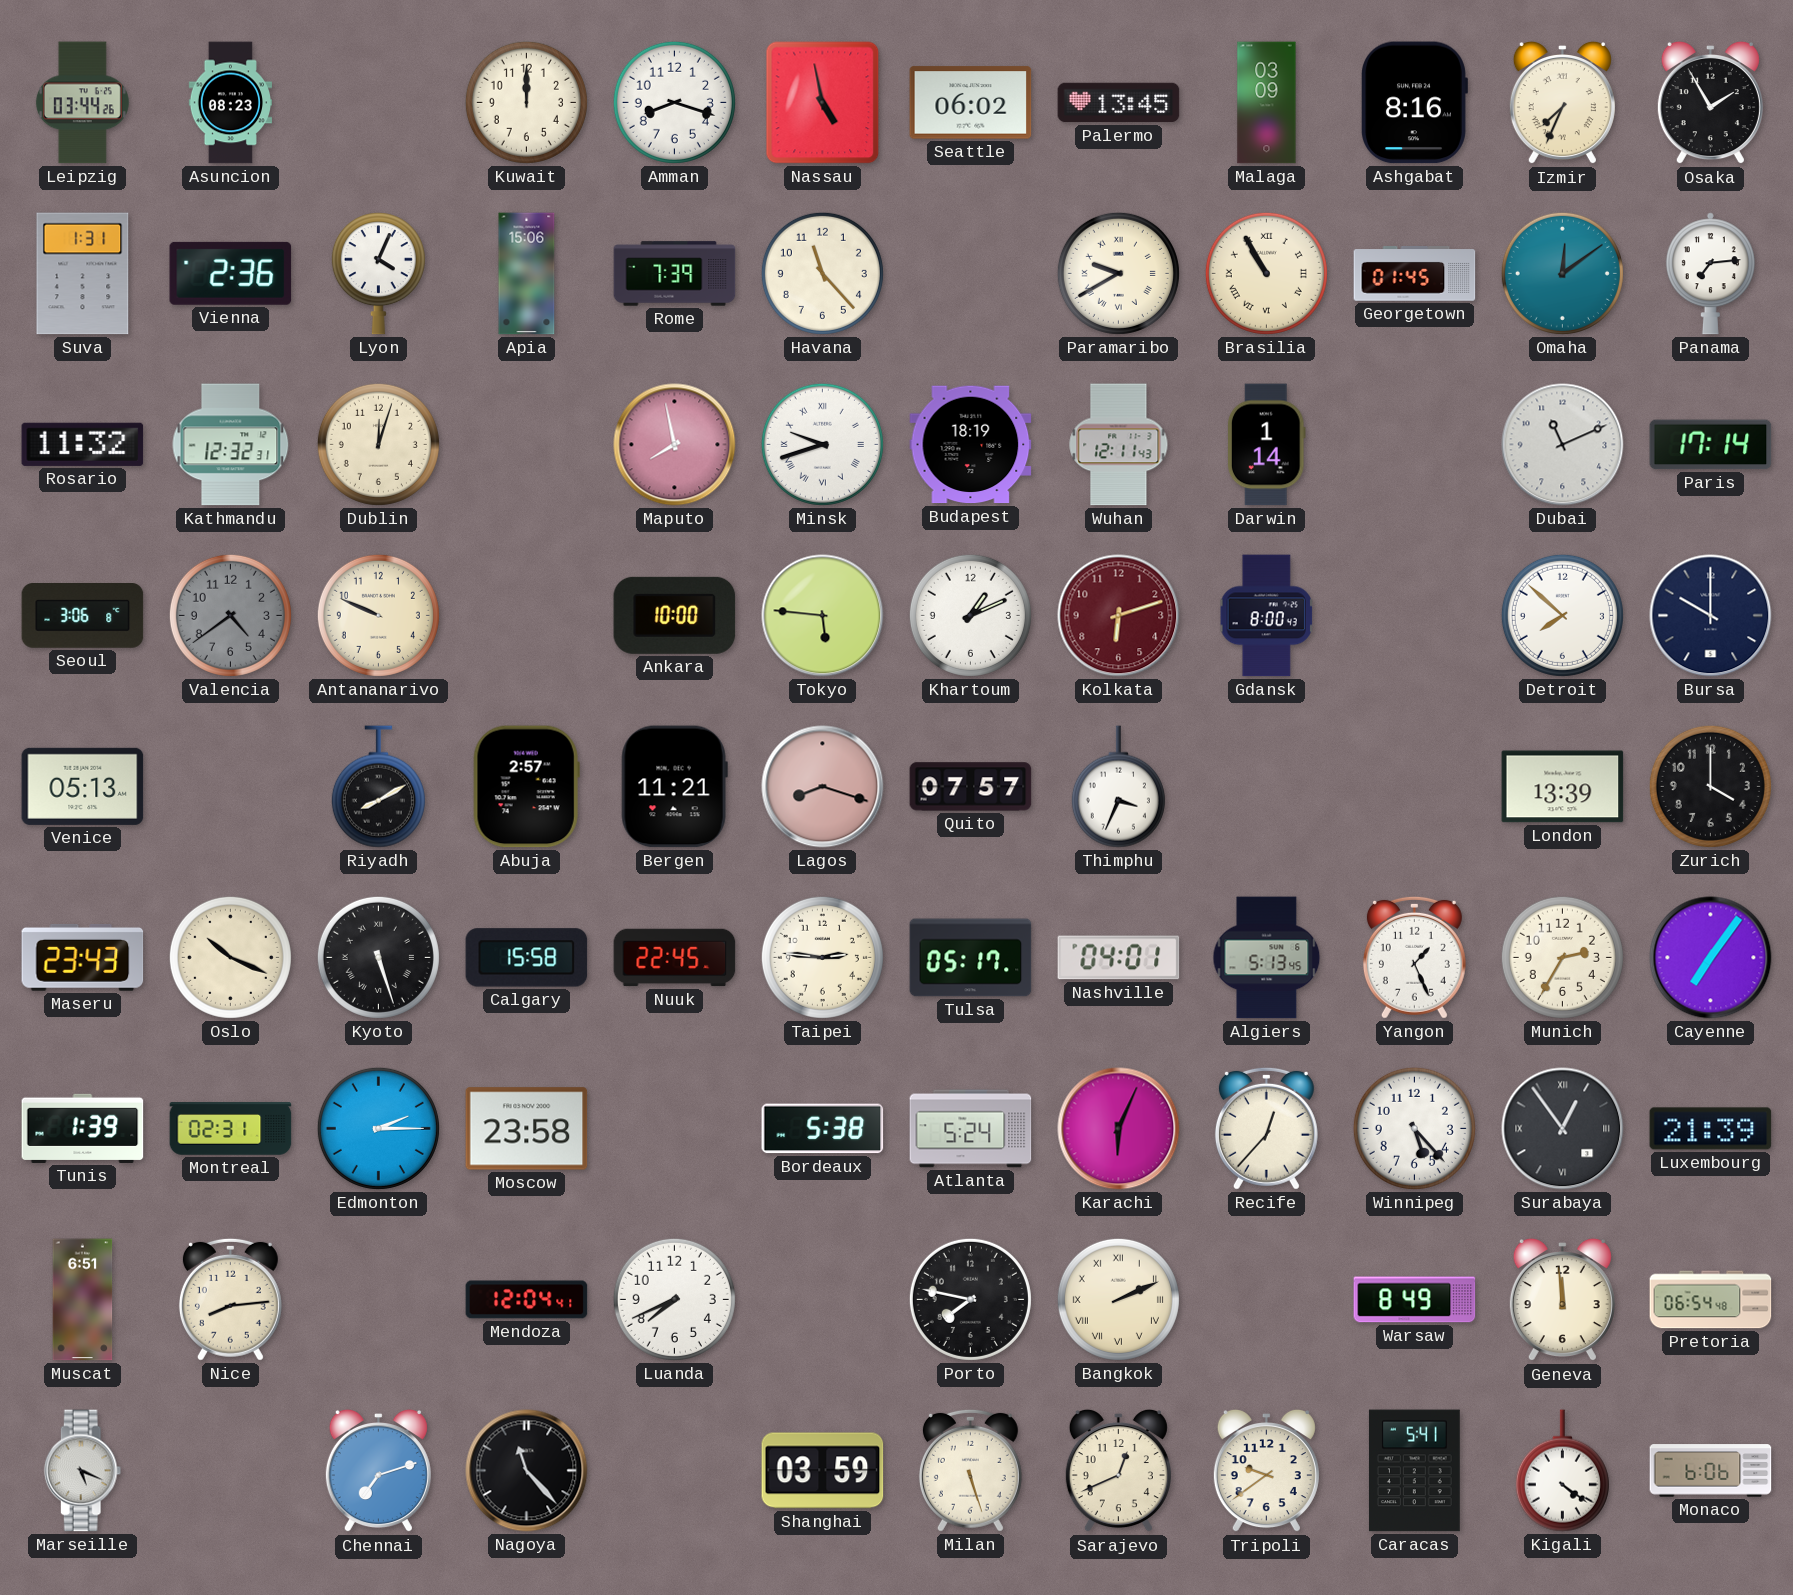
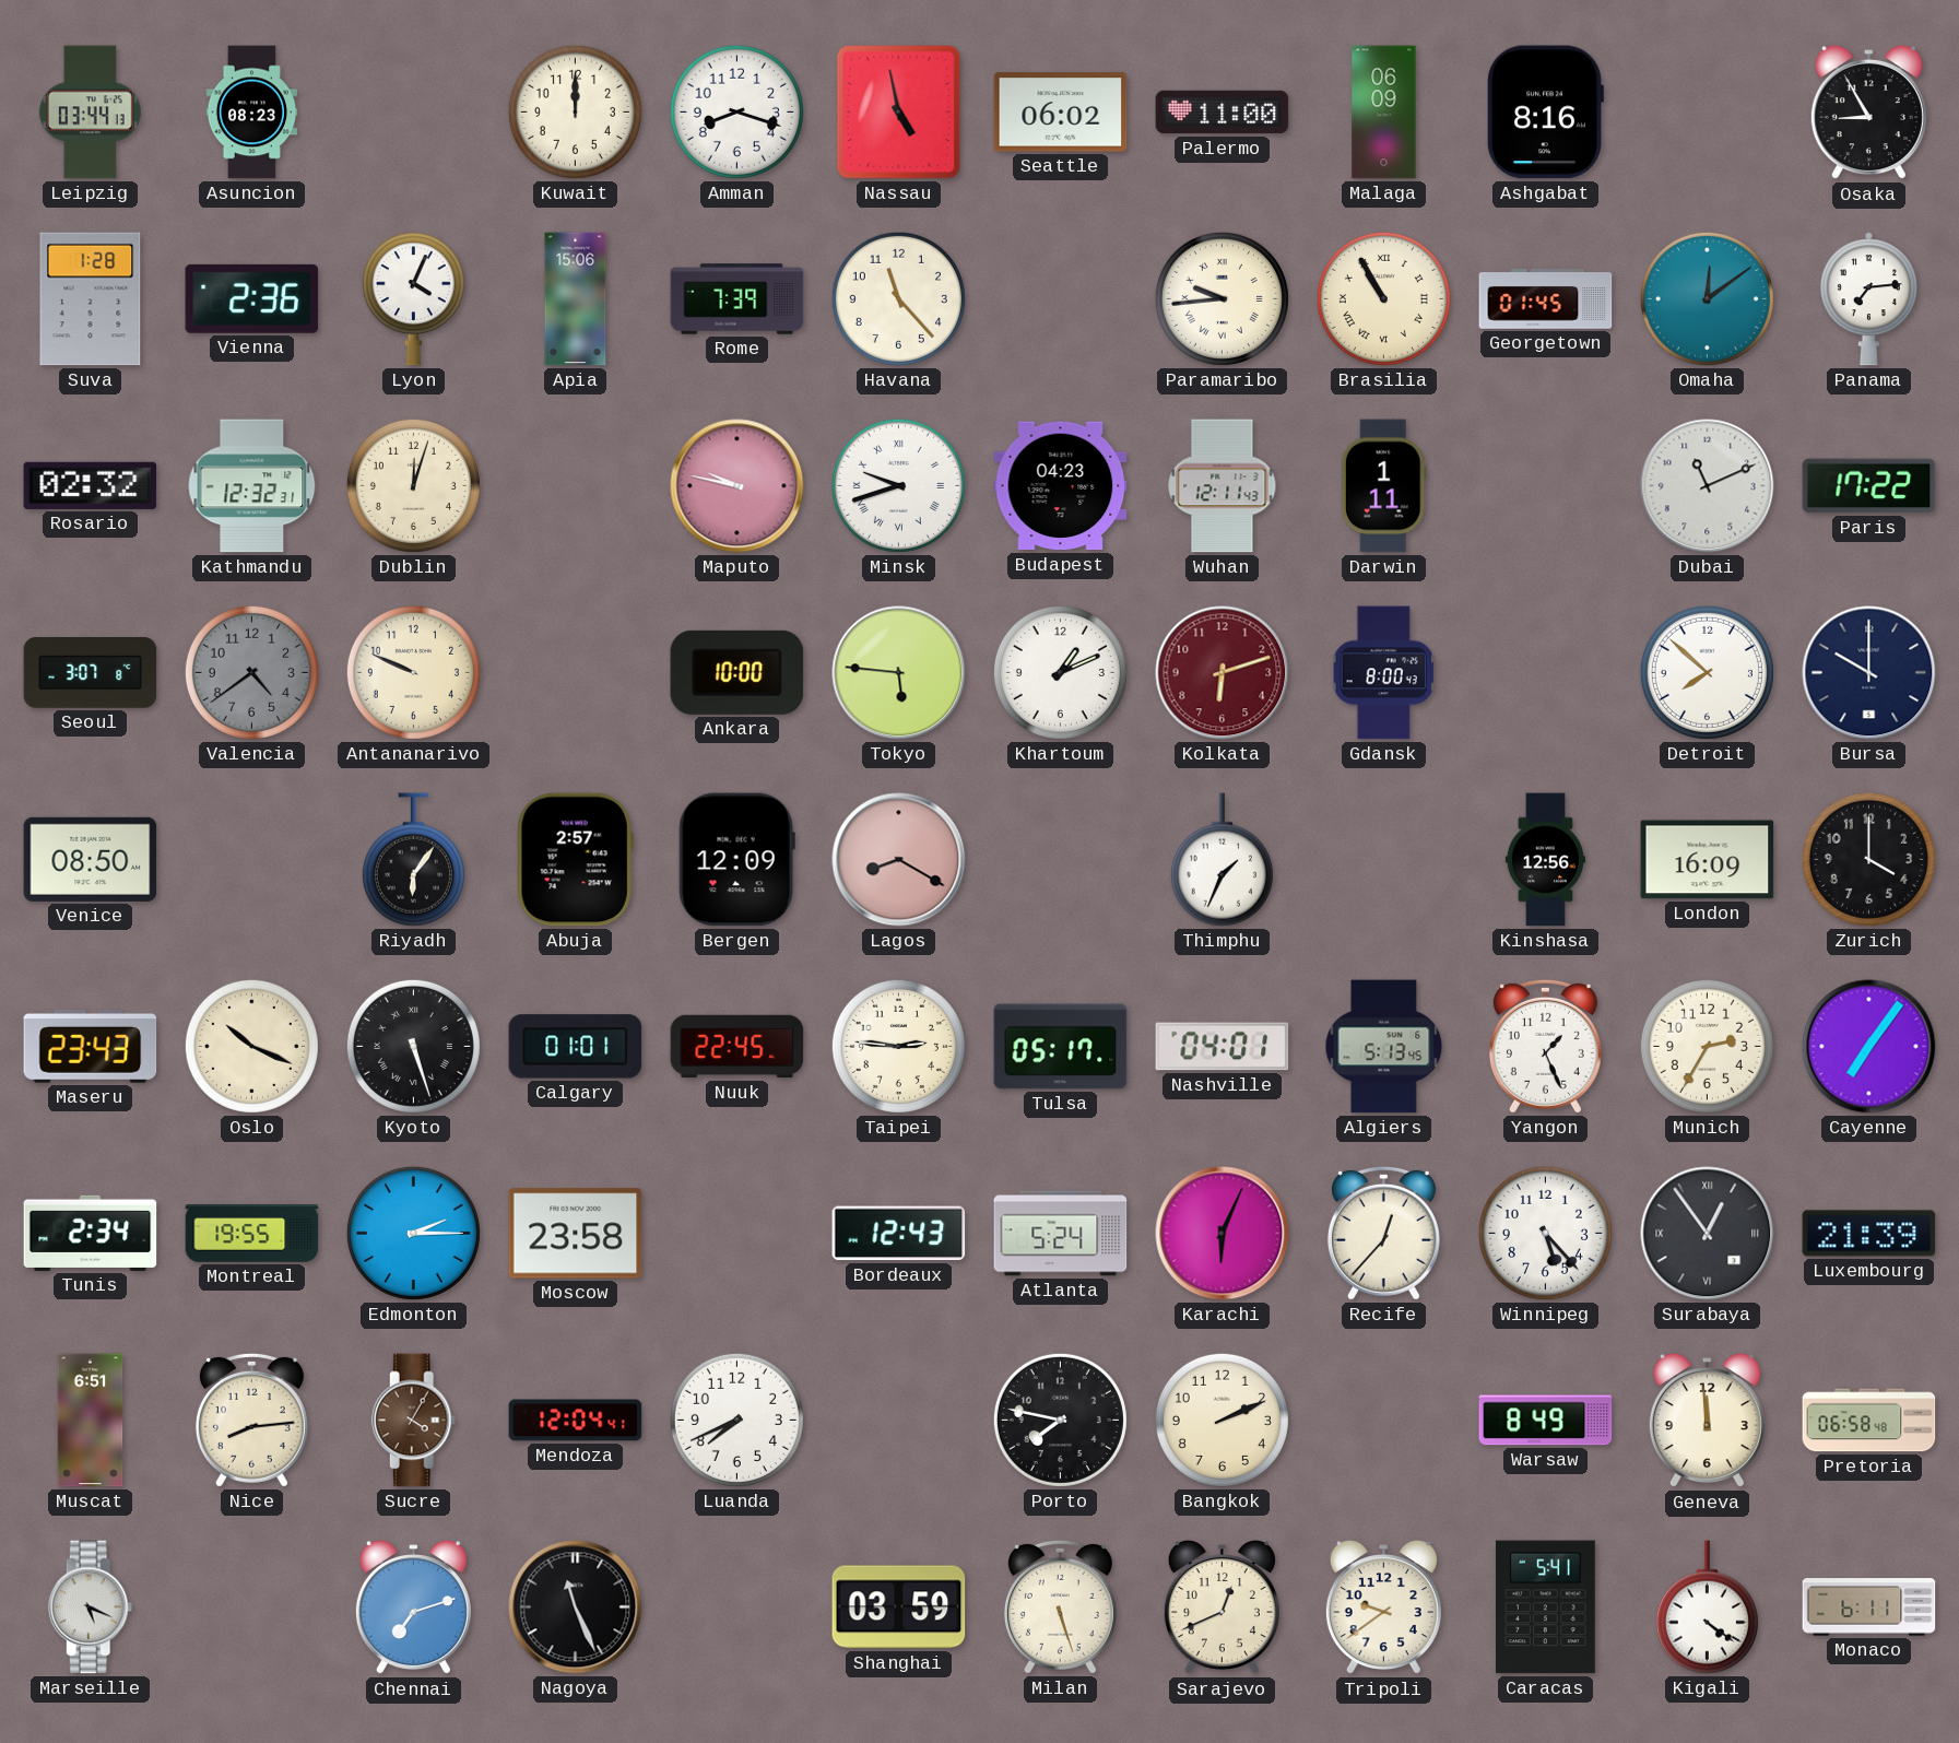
Leipzig: 03:44:26 -> 03:44:13 (90, 113)
Palermo: 13:45 -> 11:00 (1223, 113)
Malaga: 03:09 -> 06:09 (1384, 113)
Izmir: 7:34 -> none (1562, 103)
Osaka: 1:55 -> 8:55 (1868, 113)
Suva: 1:31 -> 1:28 (91, 299)
Paramaribo: 9:40 -> 9:44 (1222, 298)
Rosario: 11:32 -> 02:32 (91, 485)
Maputo: 7:58 -> 9:47 (737, 486)
Budapest: 18:19 -> 04:23 (1061, 486)
Darwin: 1:14 -> 1:11 (1383, 486)
Paris: 17:14 -> 17:22 (1869, 486)
Seoul: 3:06 -> 3:07 (91, 673)
Venice: 05:13 -> 08:50 (91, 859)
Riyadh: 8:10 -> 6:06 (413, 860)
Bergen: 11:21 -> 12:09 (736, 860)
Lagos: 8:18 -> 8:20 (899, 860)
Quito: 07:57 -> none (971, 787)
Thimphu: 3:34 -> 1:34 (1222, 860)
Kinshasa: none -> 12:56 (1545, 860)
London: 13:39 -> 16:09 (1708, 860)
Calgary: 15:58 -> 01:01 (576, 1047)
Tunis: 1:39 -> 2:34 (91, 1233)
Montreal: 02:31 -> 19:55 (252, 1234)
Bordeaux: 5:38 -> 12:43 (899, 1234)
Sucre: none -> 4:05 (414, 1421)
Bangkok numerals: Roman -> Arabic (1222, 1420)
Pretoria: 06:54 -> 06:58 (1869, 1421)
Nagoya: 11:23 -> 11:26 (576, 1607)
Monaco: 6:06 -> 6:11 (1869, 1607)
